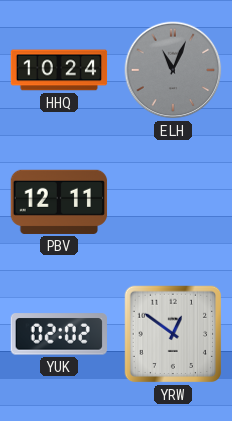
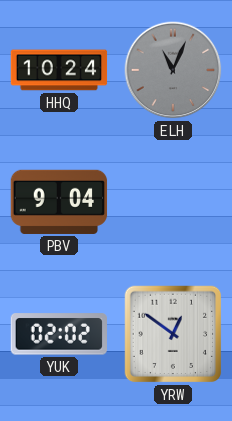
PBV: 12:11 -> 9:04 (59, 202)
